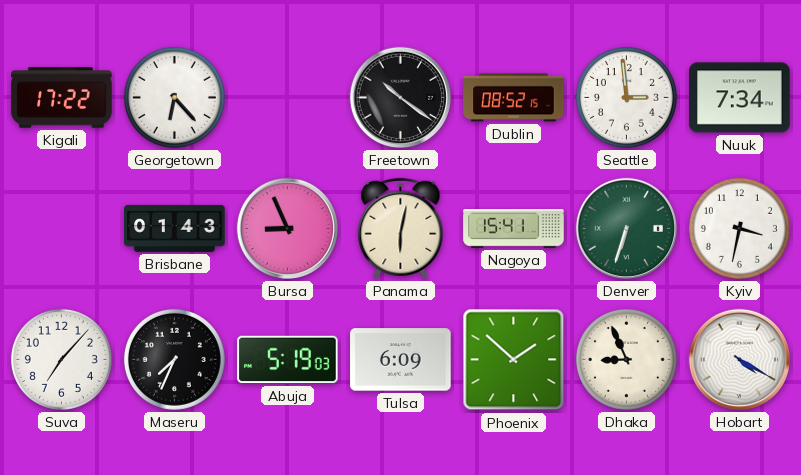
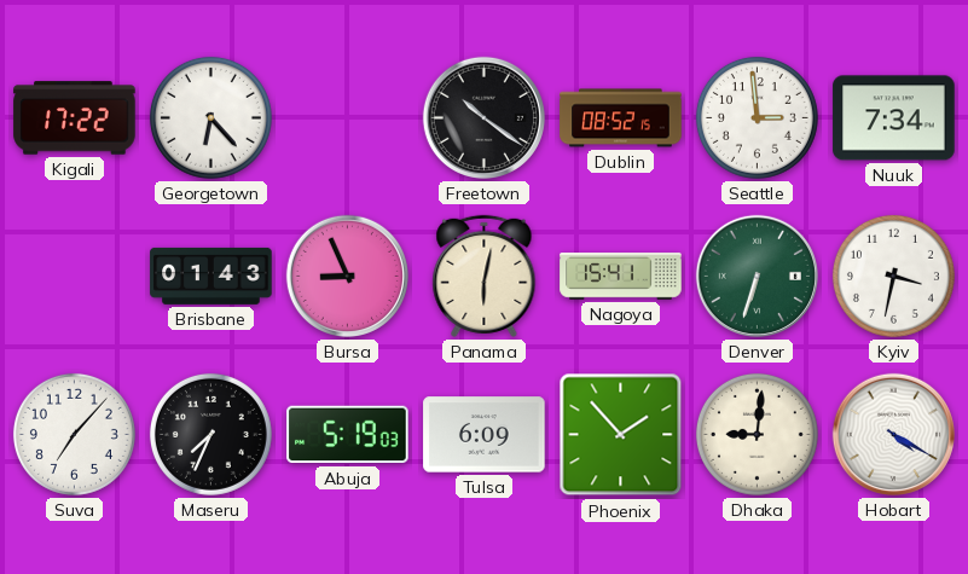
Phoenix: 1:52 -> 1:53 (621, 435)
Dhaka: 8:56 -> 9:01 (757, 434)
